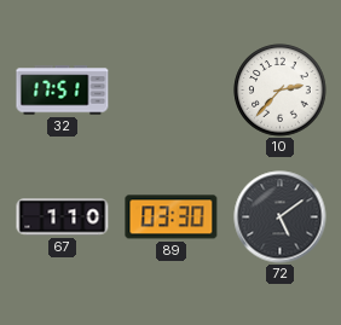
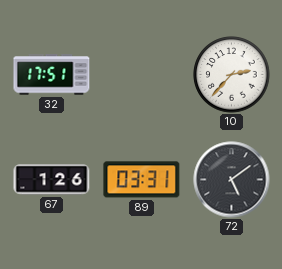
67: 1:10 -> 1:26 (52, 180)
89: 03:30 -> 03:31 (142, 180)
